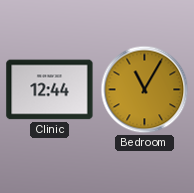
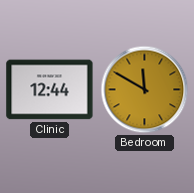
Bedroom: 11:05 -> 11:50 (145, 90)
